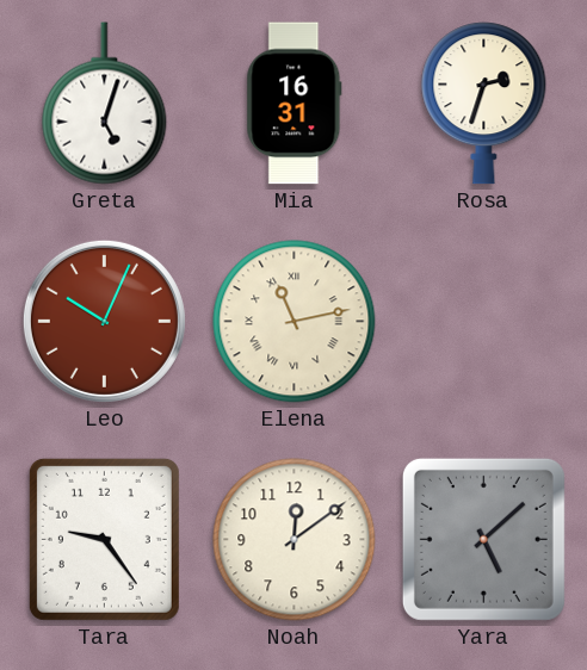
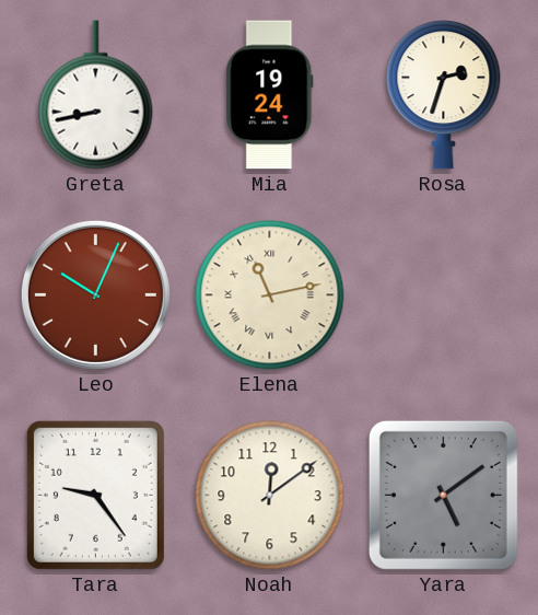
Greta: 5:03 -> 8:43 (96, 95)
Mia: 16:31 -> 19:24 (270, 95)
Yara: 5:08 -> 5:09 (443, 495)
